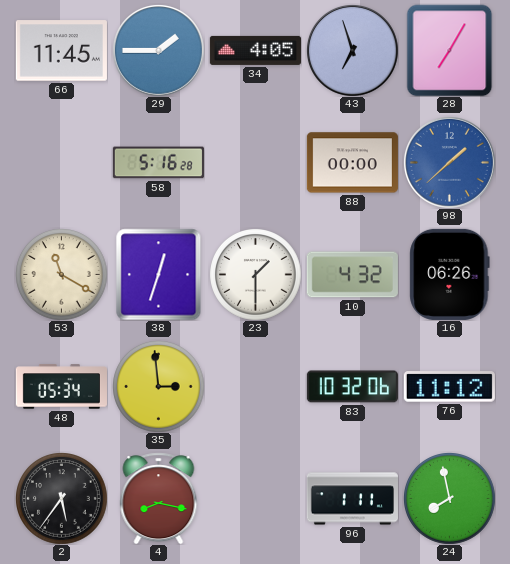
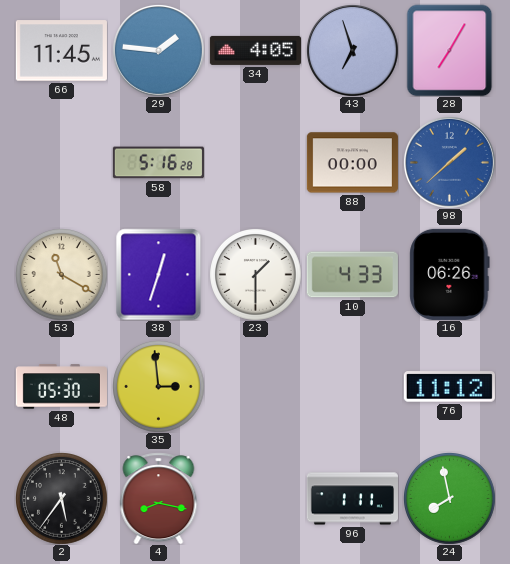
29: 1:45 -> 1:46 (159, 51)
10: 4:32 -> 4:33 (352, 275)
48: 05:34 -> 05:30 (61, 387)
83: 10:32 -> none (352, 387)
